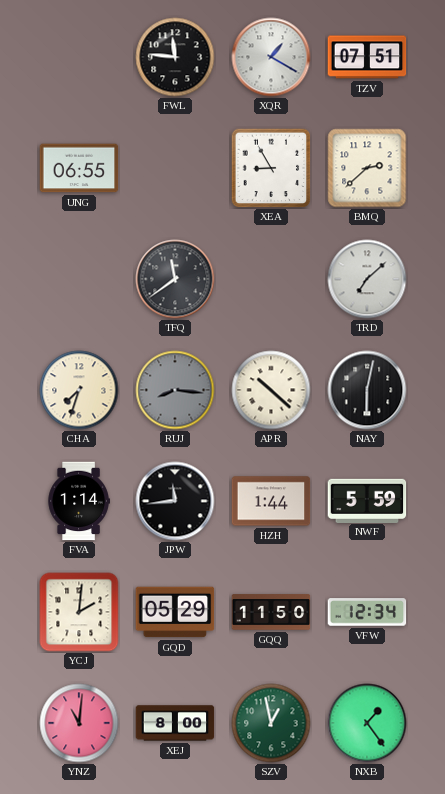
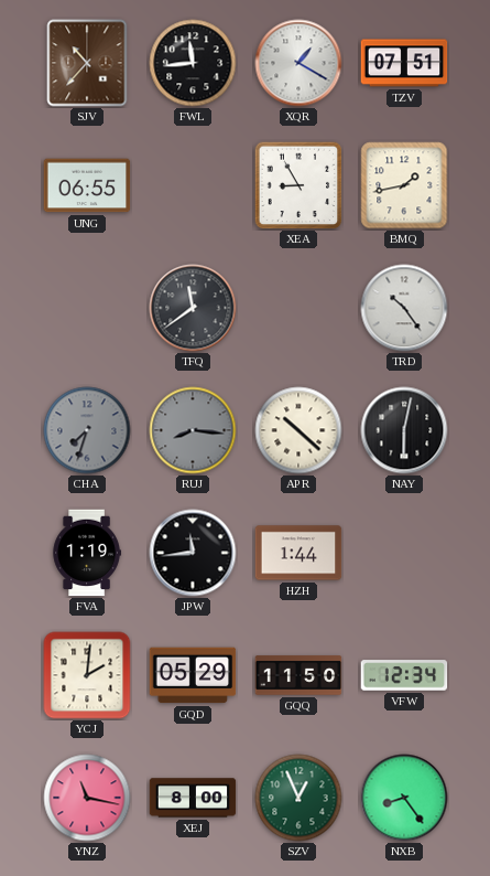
SJV: none -> 10:37 (87, 63)
FWL: 11:46 -> 11:44 (193, 63)
BMQ: 2:38 -> 1:43 (404, 185)
TRD: 7:08 -> 10:24 (404, 308)
CHA dial: cream -> grey (87, 430)
FVA: 1:14 -> 1:19 (87, 553)
NWF: 5:59 -> none (367, 500)
YNZ: 11:01 -> 11:17 (87, 798)
SZV: 12:58 -> 12:56 (298, 798)
NXB: 1:24 -> 8:24 (404, 798)
